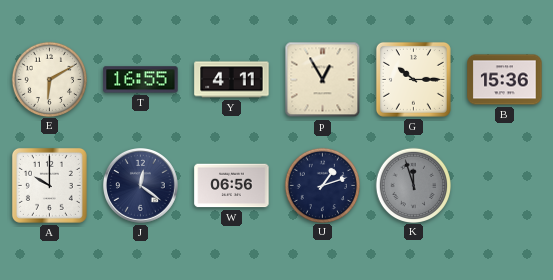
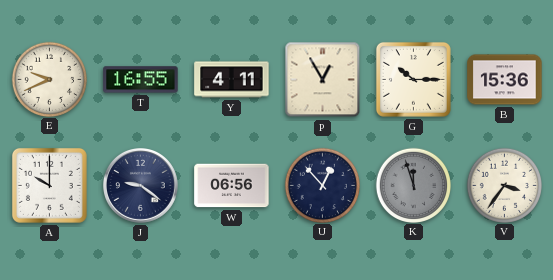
E: 6:10 -> 9:41 (49, 79)
J: 12:21 -> 9:21 (141, 186)
U: 1:12 -> 12:53 (322, 185)
V: none -> 3:36 (504, 185)
